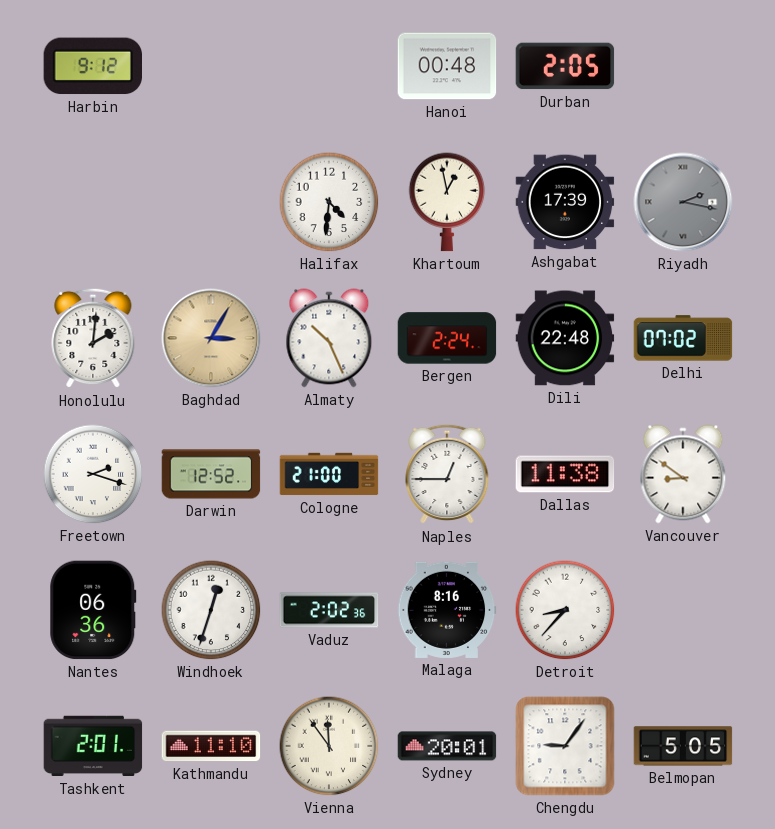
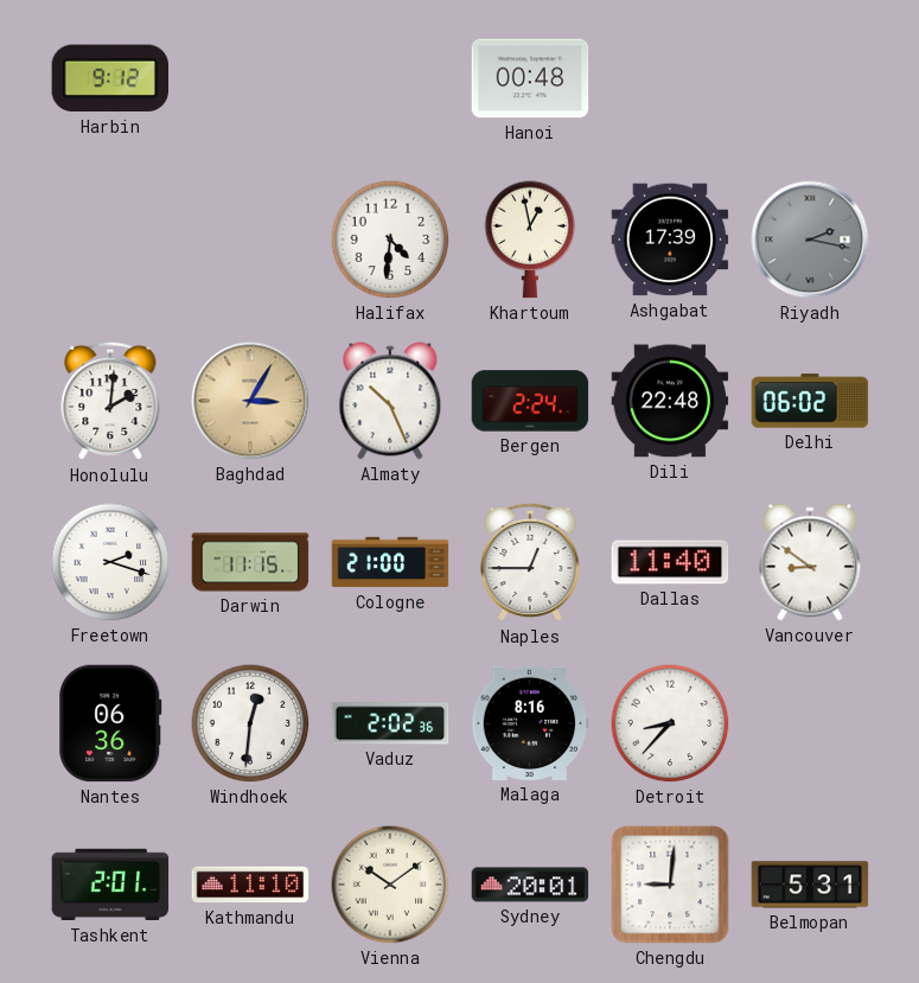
Durban: 2:05 -> none (565, 66)
Delhi: 07:02 -> 06:02 (810, 401)
Darwin: 12:52 -> 11:15 (250, 562)
Dallas: 11:38 -> 11:40 (670, 562)
Windhoek: 12:33 -> 12:31 (250, 723)
Vienna: 11:54 -> 10:09 (390, 885)
Chengdu: 9:06 -> 9:01 (670, 885)
Belmopan: 5:05 -> 5:31 (810, 885)
